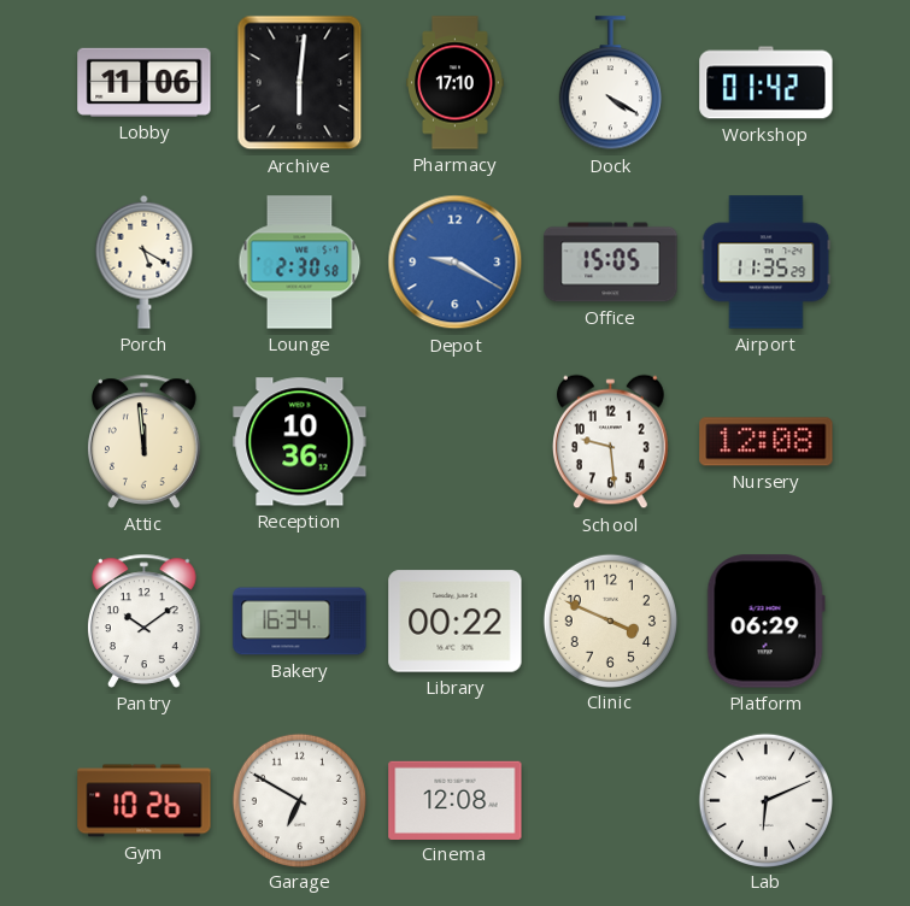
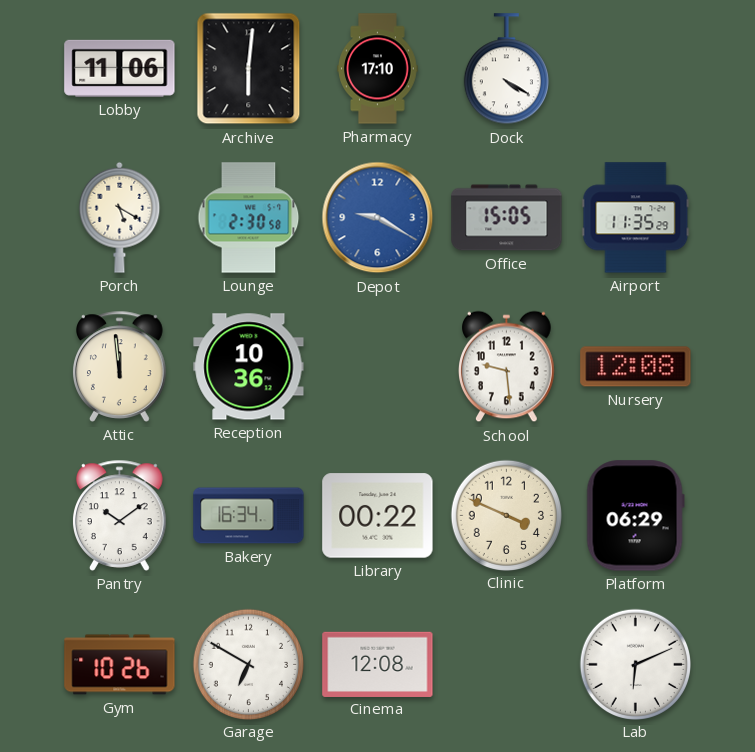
Workshop: 01:42 -> none (767, 83)
